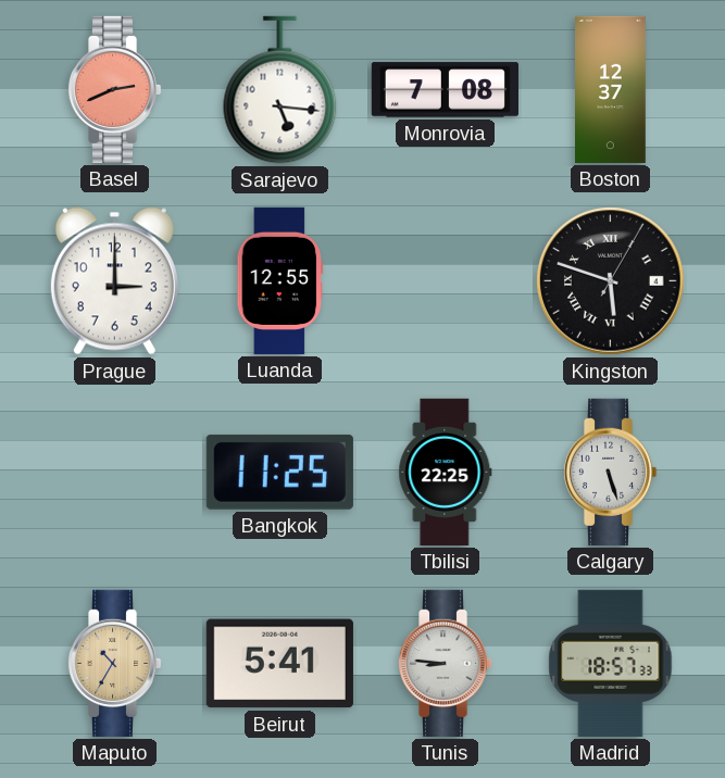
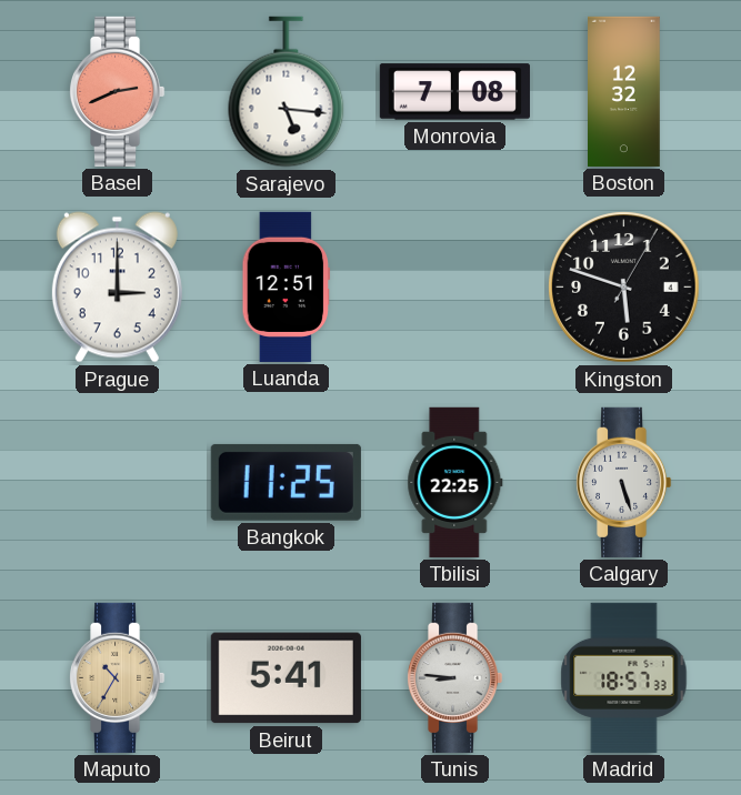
Boston: 12:37 -> 12:32 (624, 91)
Luanda: 12:55 -> 12:51 (287, 286)
Kingston numerals: Roman -> Arabic (624, 288)
